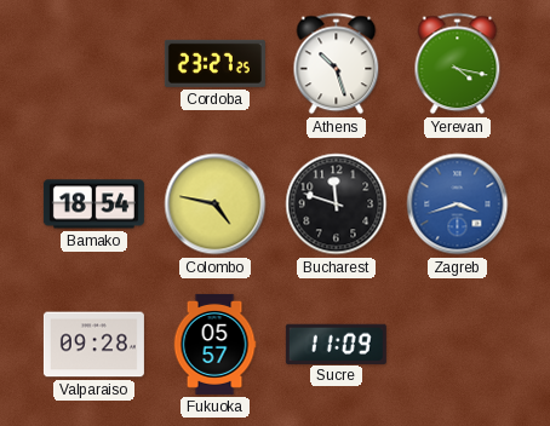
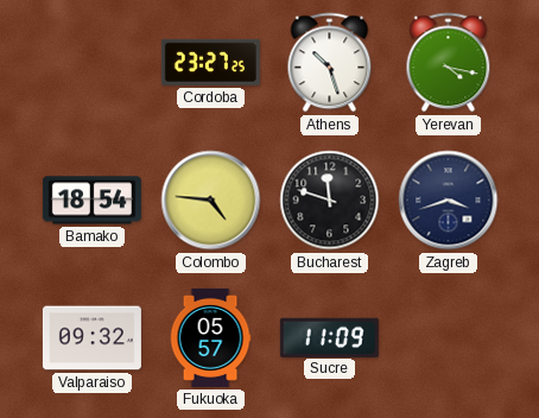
Colombo: 4:47 -> 4:46 (211, 201)
Zagreb dial: blue -> navy (449, 201)
Valparaiso: 09:28 -> 09:32 (91, 338)
